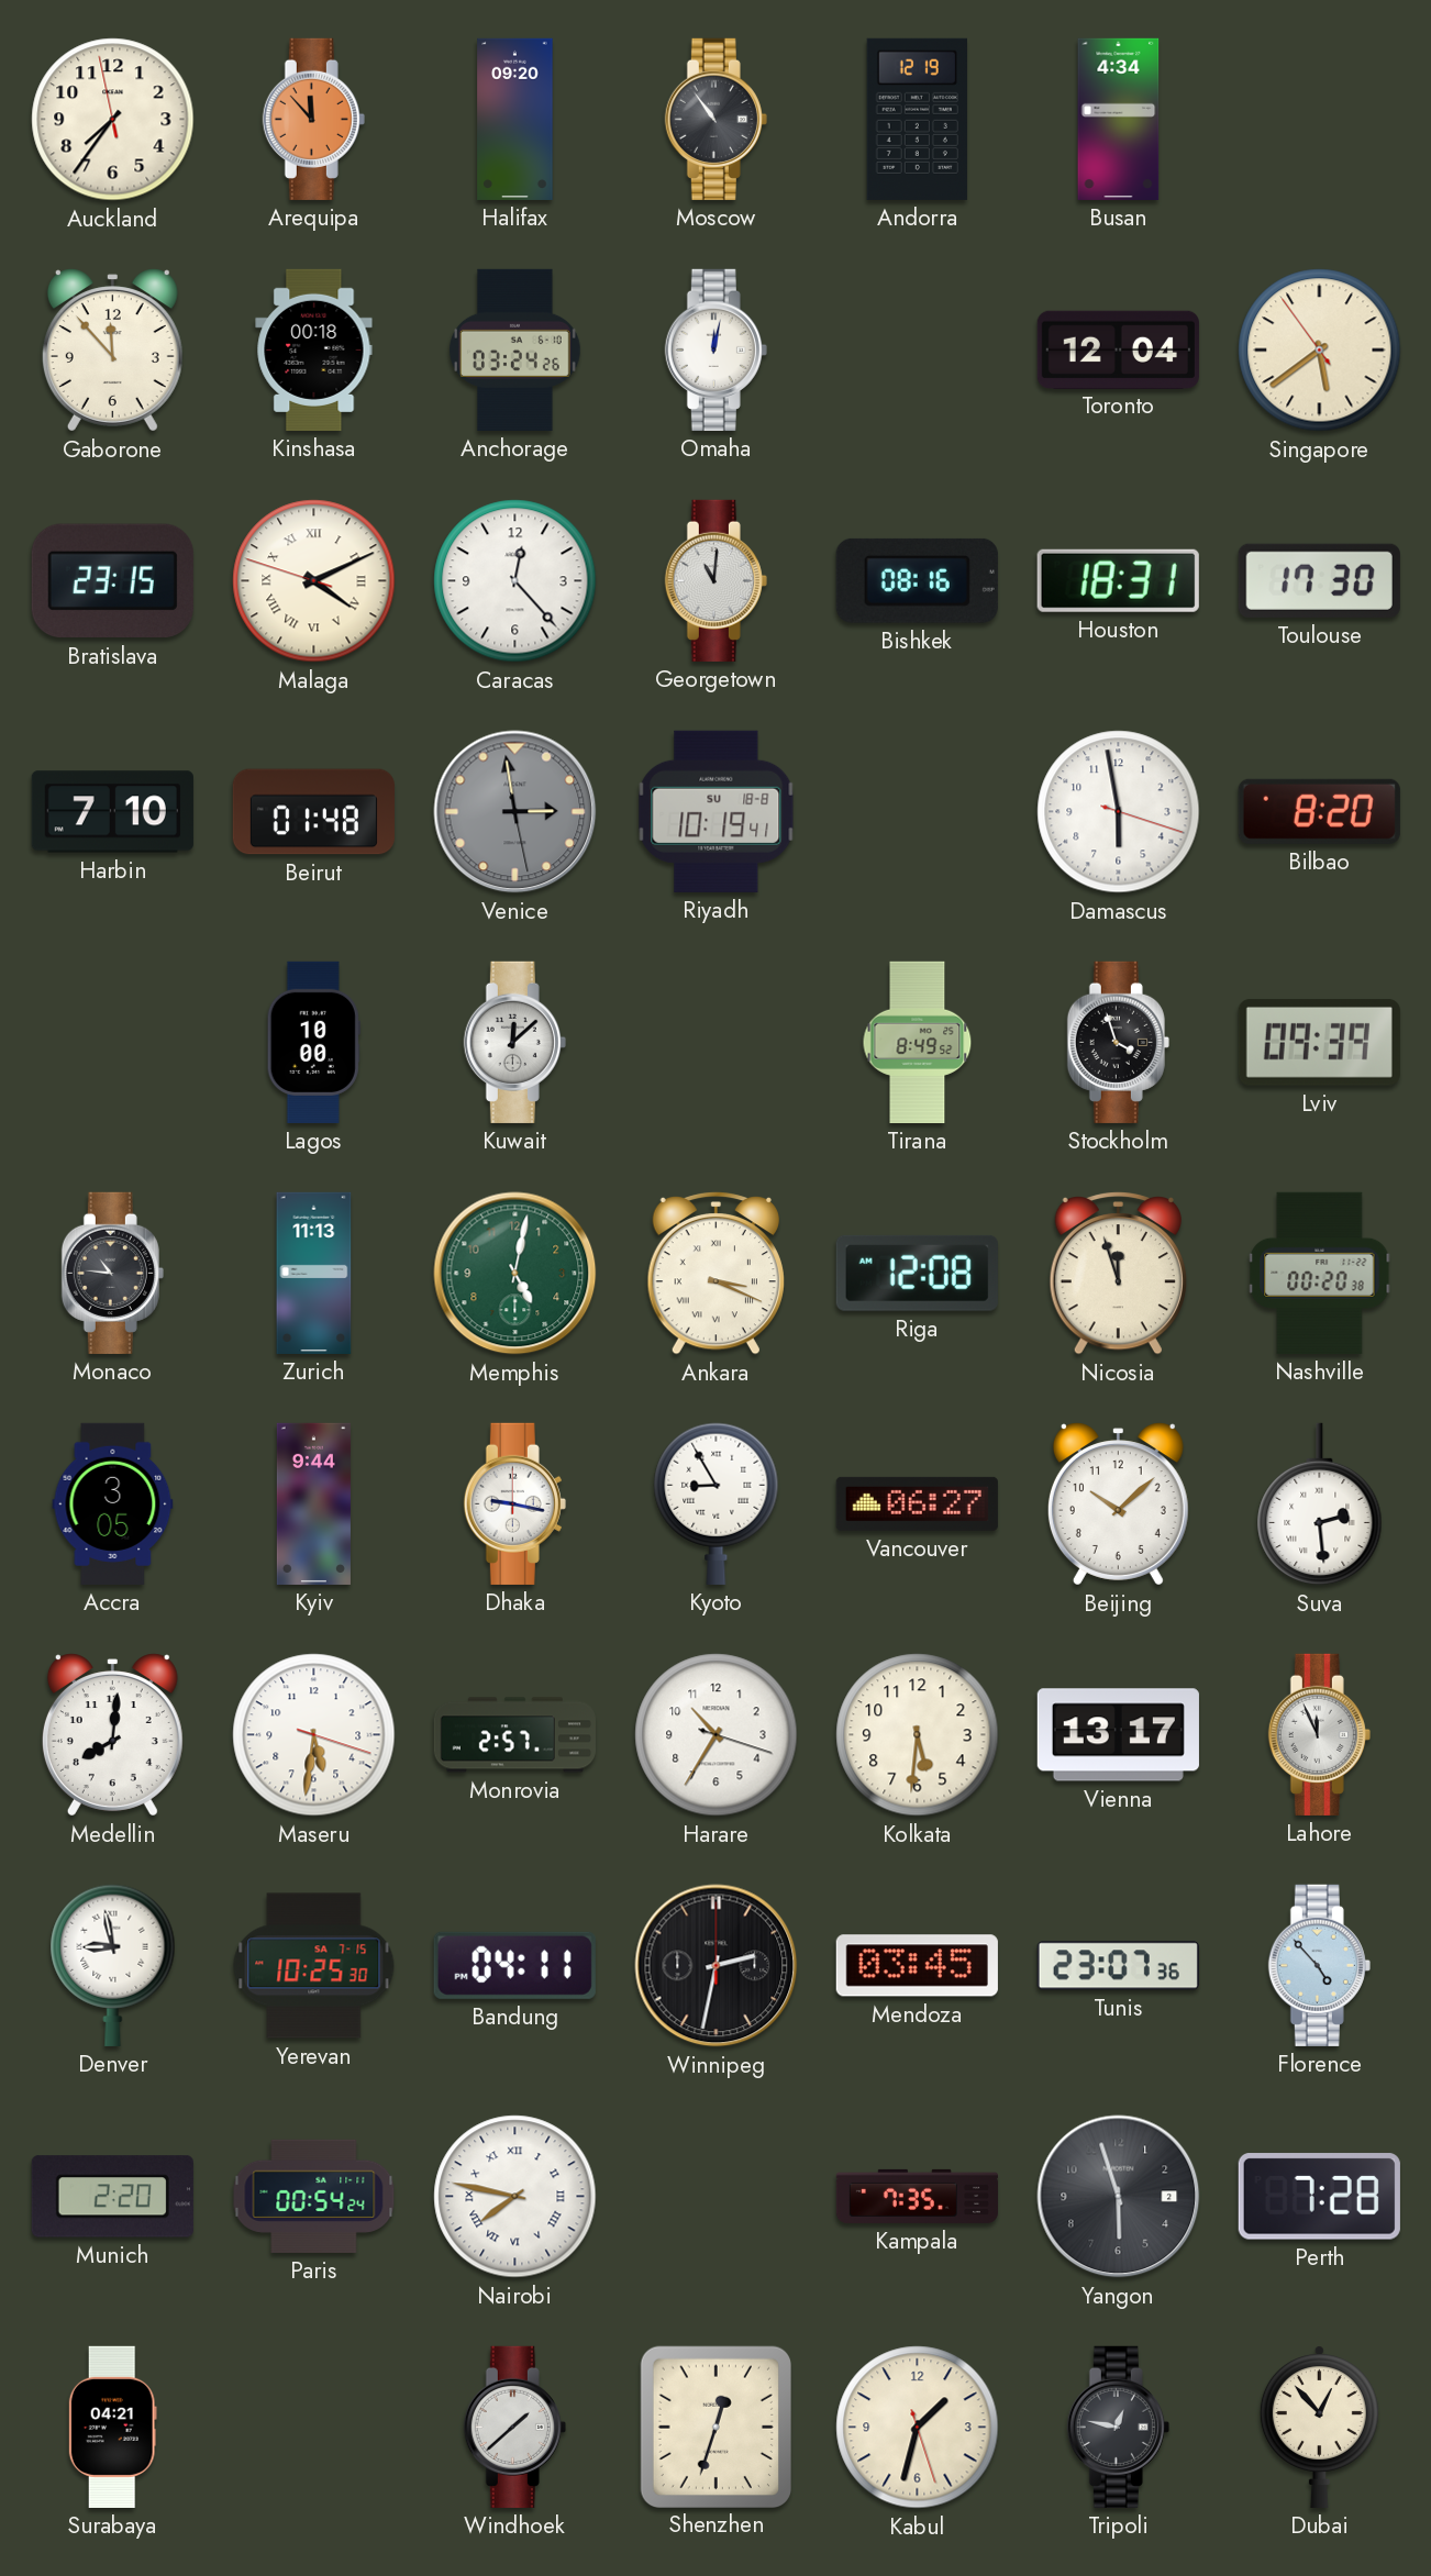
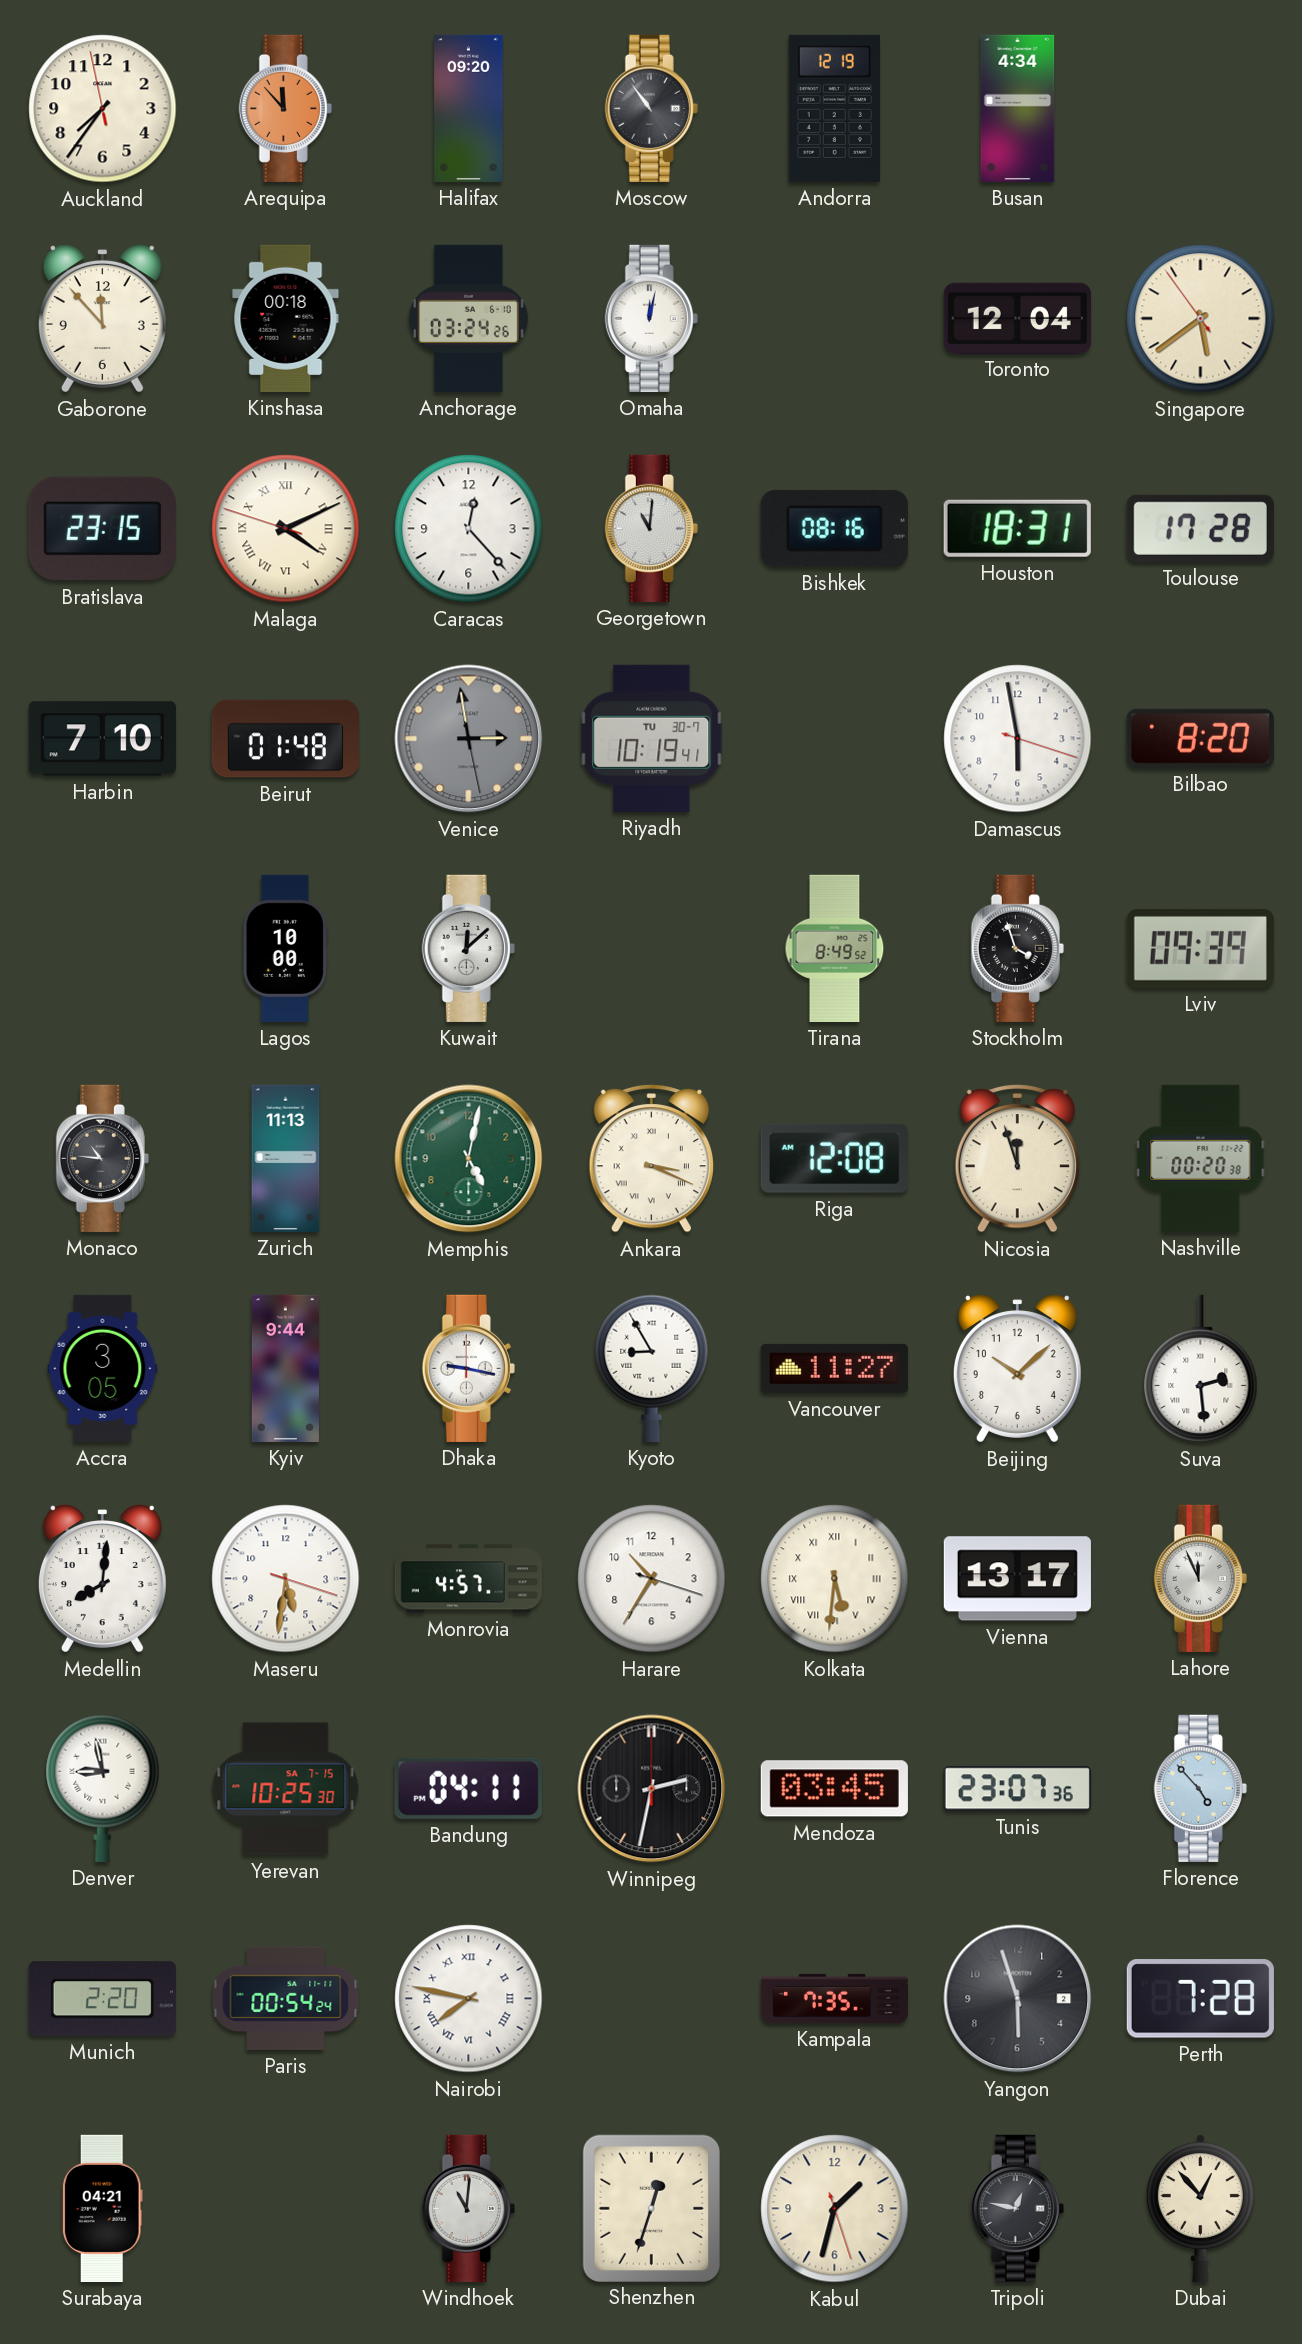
Toulouse: 17:30 -> 17:28 (1200, 528)
Riyadh date: SU 18-8 -> TU 30-7 (652, 738)
Vancouver: 06:27 -> 11:27 (834, 1368)
Monrovia: 2:57 -> 4:57 (468, 1579)
Kolkata numerals: Arabic -> Roman (835, 1579)
Windhoek: 1:38 -> 11:01 (468, 2208)
